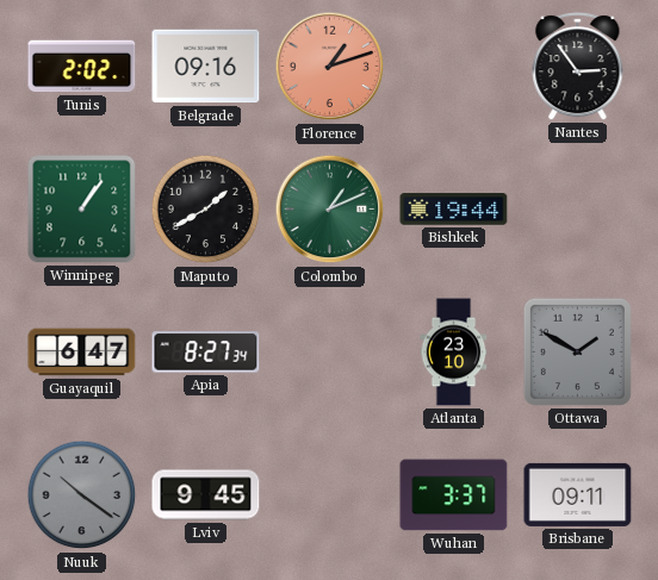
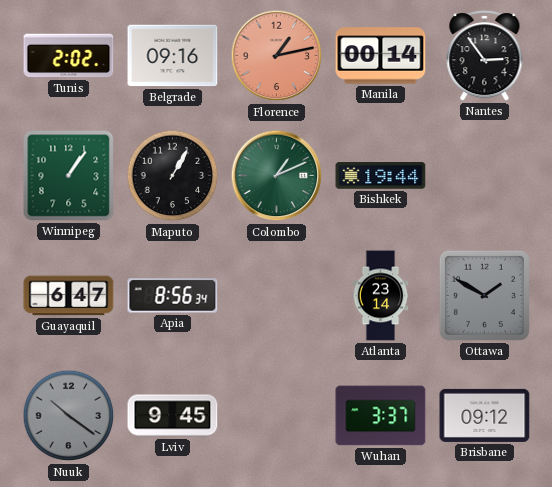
Florence: 1:12 -> 1:13 (277, 56)
Manila: none -> 00:14 (381, 56)
Maputo: 1:40 -> 1:05 (173, 176)
Apia: 8:27 -> 8:56 (173, 296)
Atlanta: 23:10 -> 23:14 (381, 296)
Brisbane: 09:11 -> 09:12 (485, 415)
